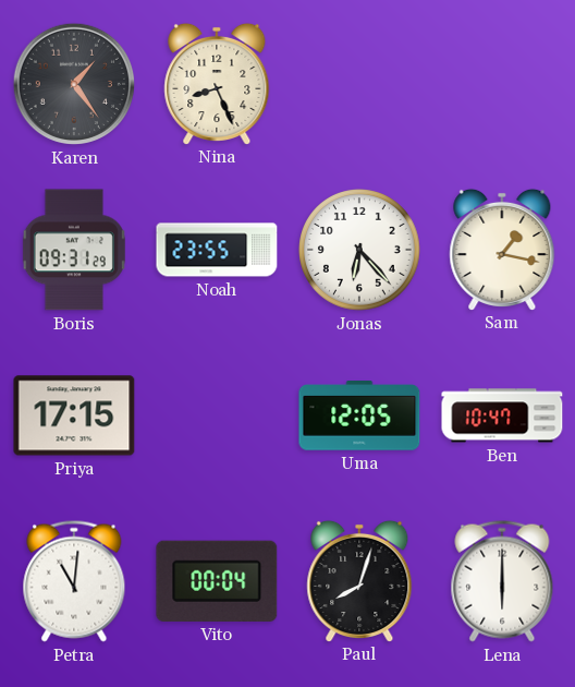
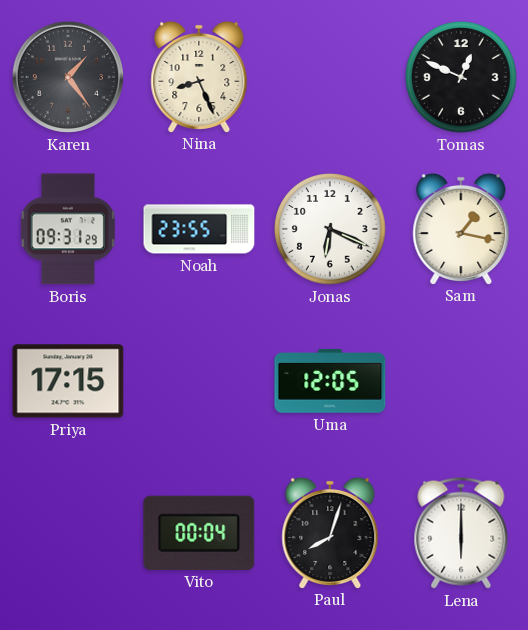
Tomas: none -> 12:49 (461, 77)
Jonas: 6:23 -> 6:19 (330, 229)
Ben: 10:47 -> none (502, 415)
Petra: 11:01 -> none (74, 581)
